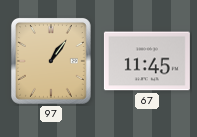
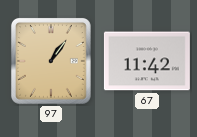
67: 11:45 -> 11:42 (147, 61)
